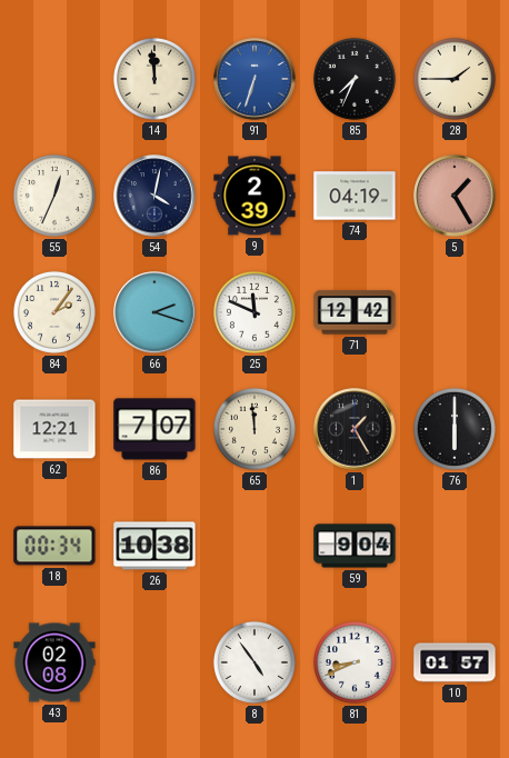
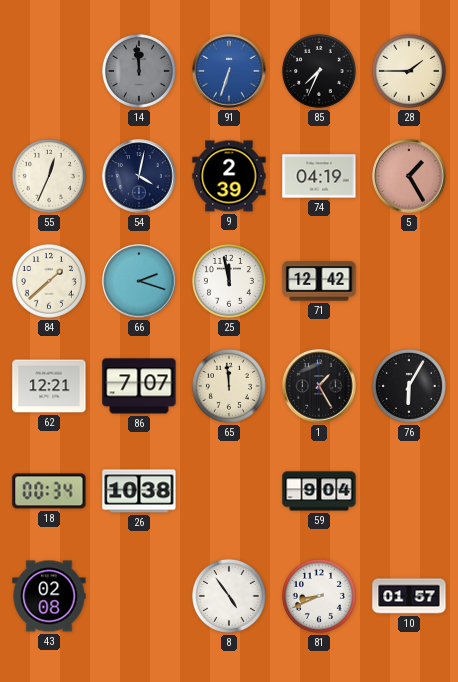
14 dial: cream -> grey (139, 71)
84: 2:06 -> 1:38 (49, 281)
25: 11:49 -> 11:58 (229, 281)
76: 6:00 -> 6:05 (409, 386)
